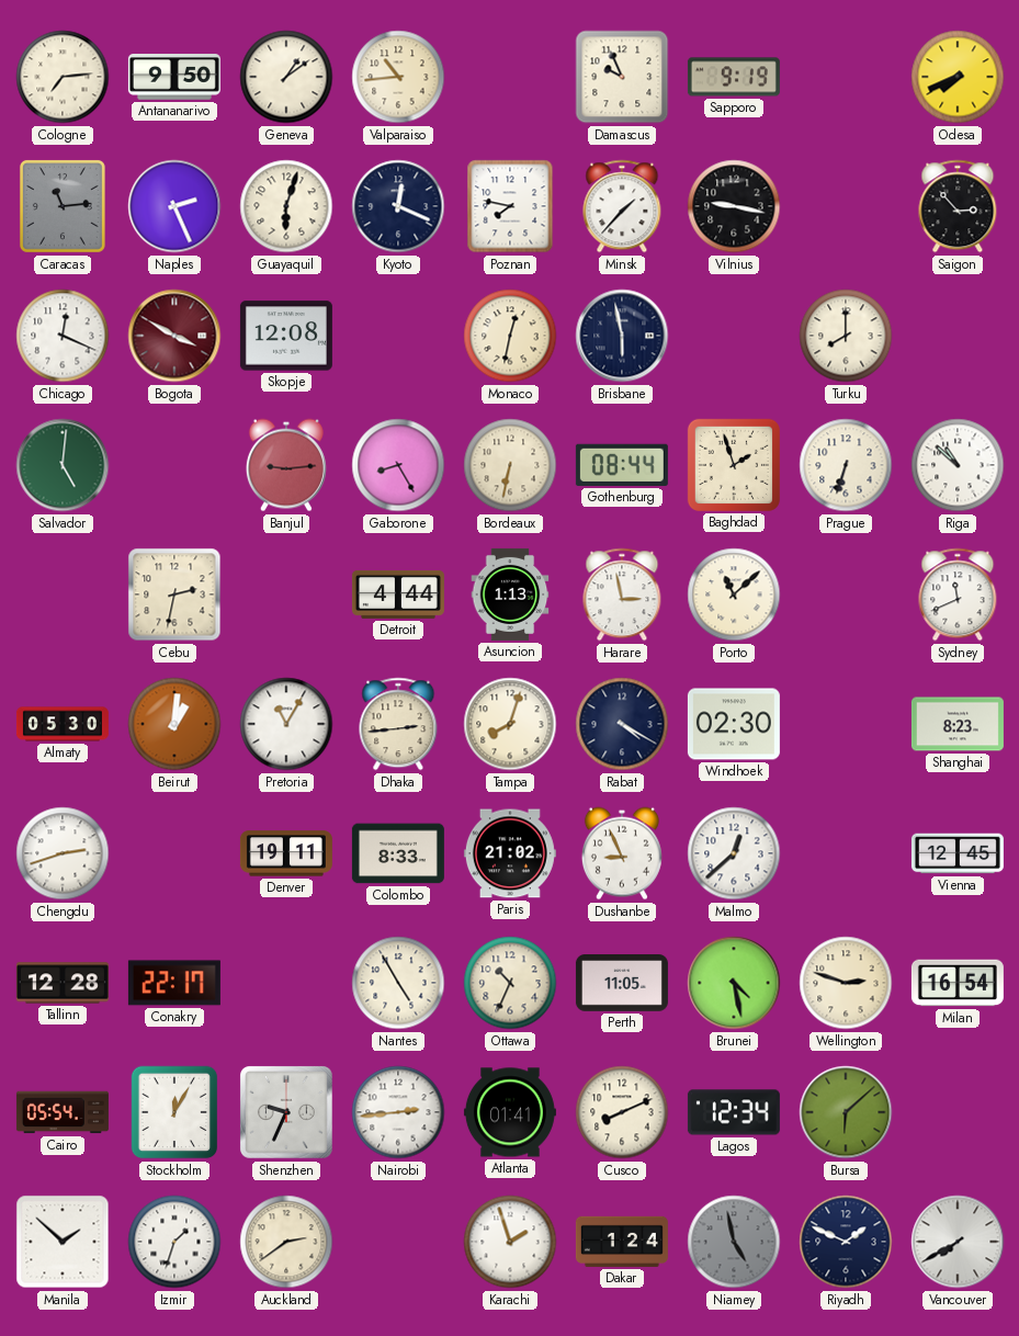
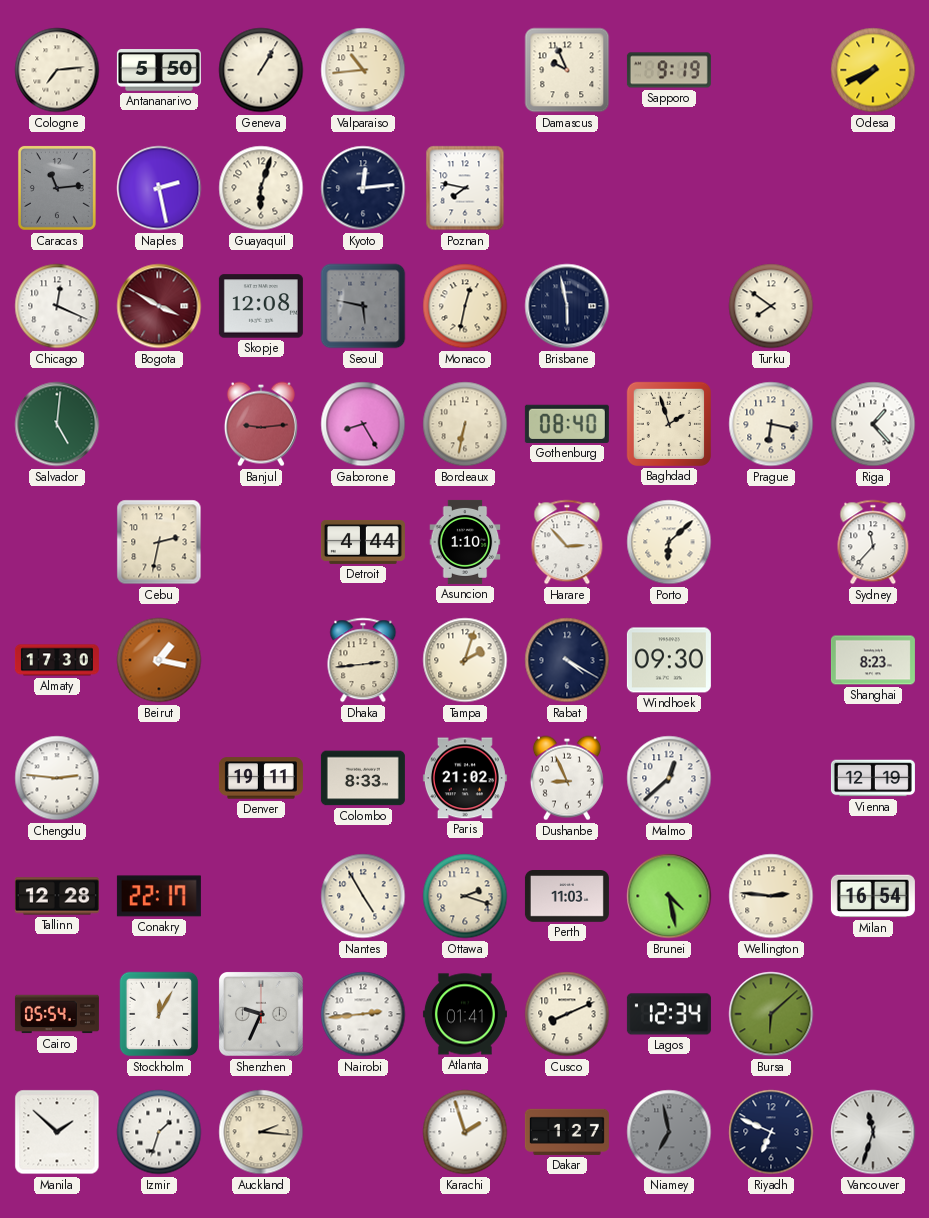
Antananarivo: 9:50 -> 5:50 (159, 71)
Geneva: 1:09 -> 1:05 (261, 70)
Naples: 2:26 -> 2:28 (159, 188)
Kyoto: 12:19 -> 12:14 (363, 188)
Minsk: 1:37 -> none (622, 206)
Vilnius: 9:17 -> none (734, 206)
Saigon: 2:53 -> none (958, 206)
Seoul: none -> 5:47 (363, 306)
Turku: 8:00 -> 7:51 (771, 306)
Gothenburg: 08:44 -> 08:40 (567, 424)
Prague: 6:33 -> 6:17 (771, 424)
Riga: 10:52 -> 1:23 (873, 424)
Asuncion: 1:13 -> 1:10 (465, 542)
Harare: 2:58 -> 2:53 (567, 542)
Porto: 11:08 -> 6:08 (669, 542)
Sydney: 11:41 -> 11:37 (873, 542)
Almaty: 05:30 -> 17:30 (57, 660)
Beirut: 1:01 -> 1:17 (159, 660)
Pretoria: 11:05 -> none (286, 724)
Tampa: 8:03 -> 2:03 (465, 660)
Windhoek: 02:30 -> 09:30 (669, 660)
Chengdu: 2:42 -> 2:46 (57, 778)
Vienna: 12:45 -> 12:19 (873, 778)
Ottawa: 10:34 -> 2:18 (465, 896)
Perth: 11:05 -> 11:03 (567, 897)
Wellington: 2:48 -> 2:46 (771, 896)
Auckland: 2:39 -> 2:16 (261, 1132)
Dakar: 1:24 -> 1:27 (567, 1132)
Niamey: 4:58 -> 6:58 (669, 1132)
Riyadh: 1:49 -> 6:49 (771, 1132)
Vancouver: 7:40 -> 11:33 (873, 1132)
